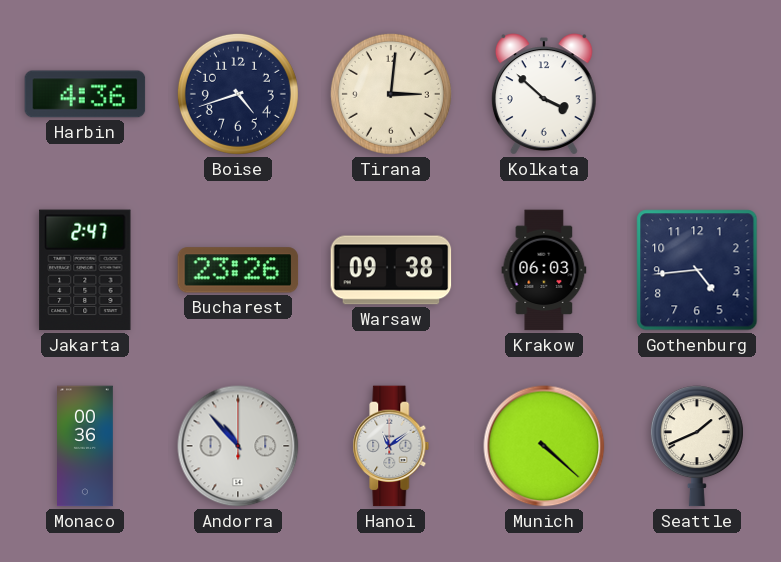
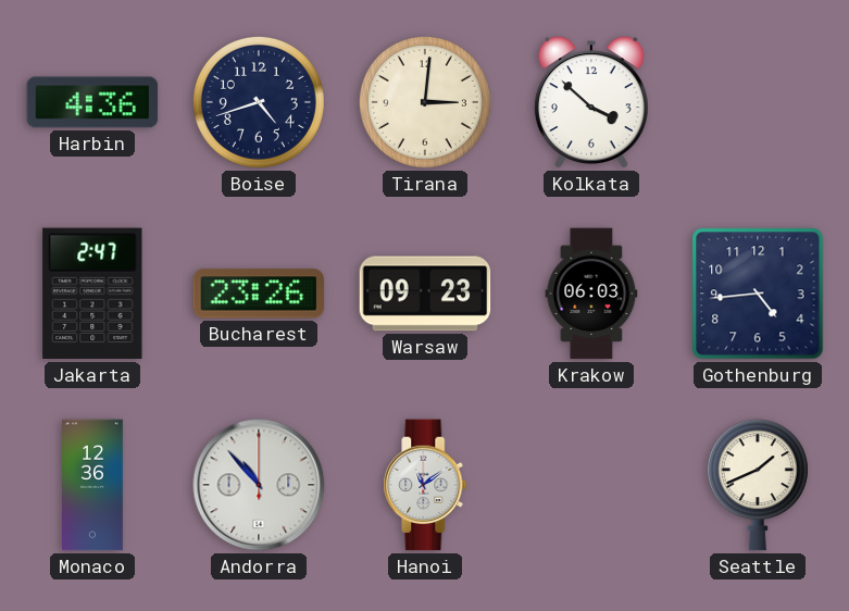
Warsaw: 09:38 -> 09:23 (425, 294)
Monaco: 00:36 -> 12:36 (93, 485)
Munich: 4:22 -> none (544, 446)
